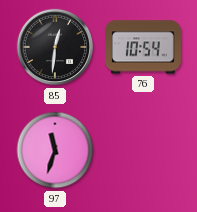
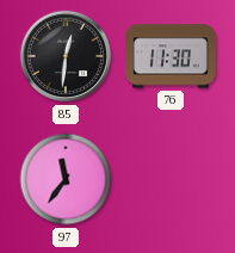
76: 10:54 -> 11:30 (172, 56)
97: 11:33 -> 11:36 (66, 179)
